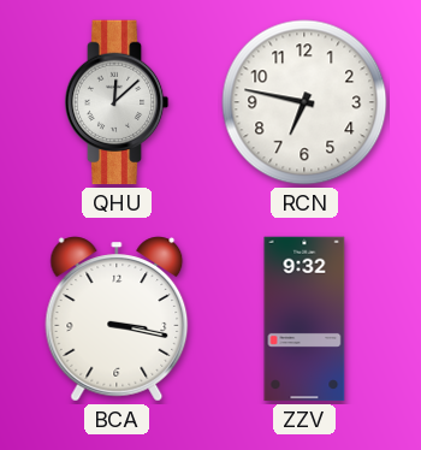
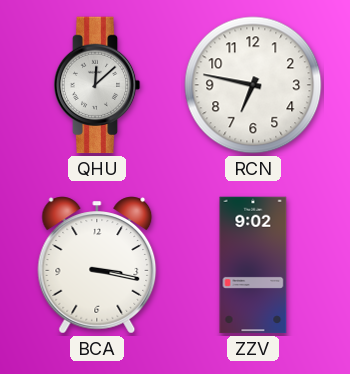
ZZV: 9:32 -> 9:02 (253, 265)
